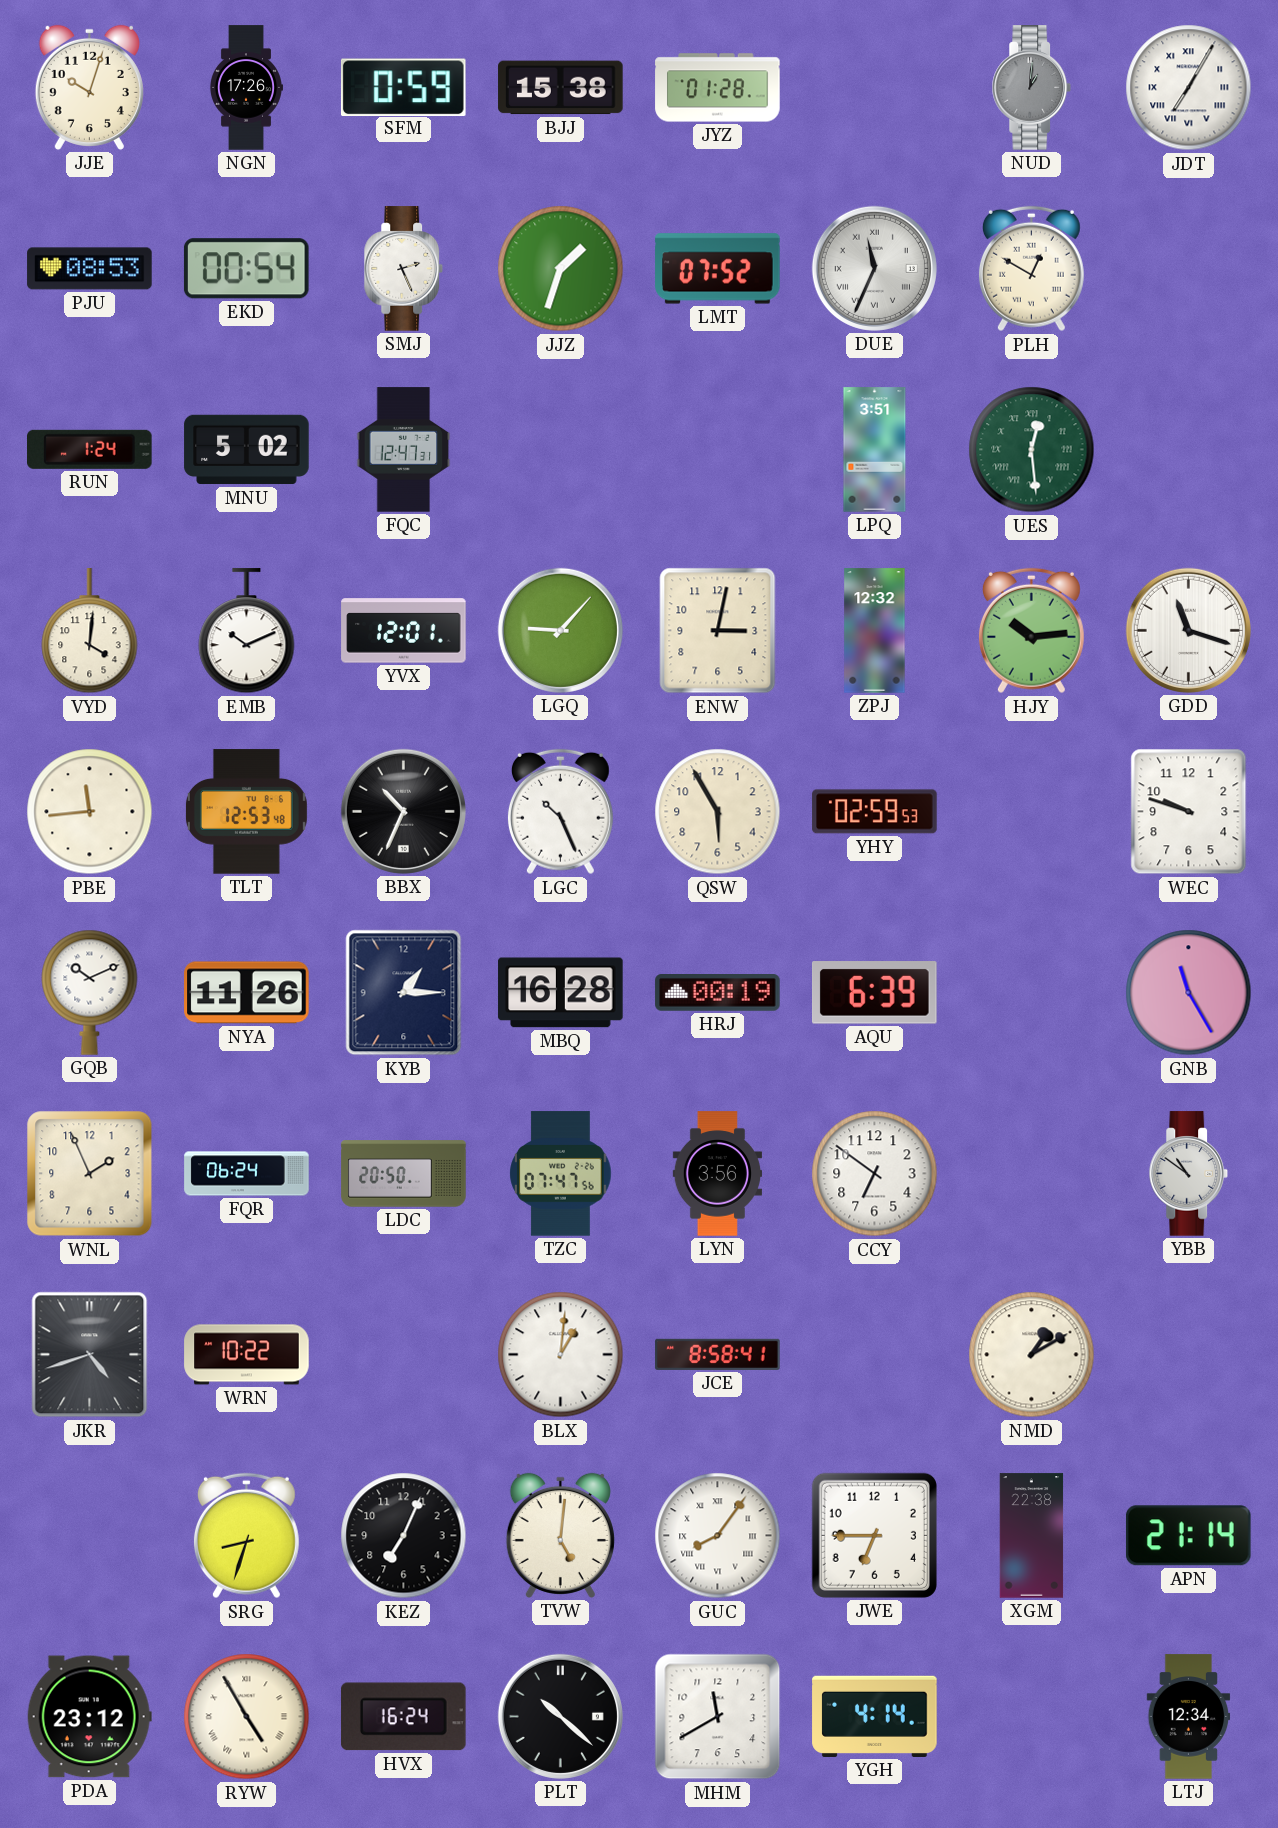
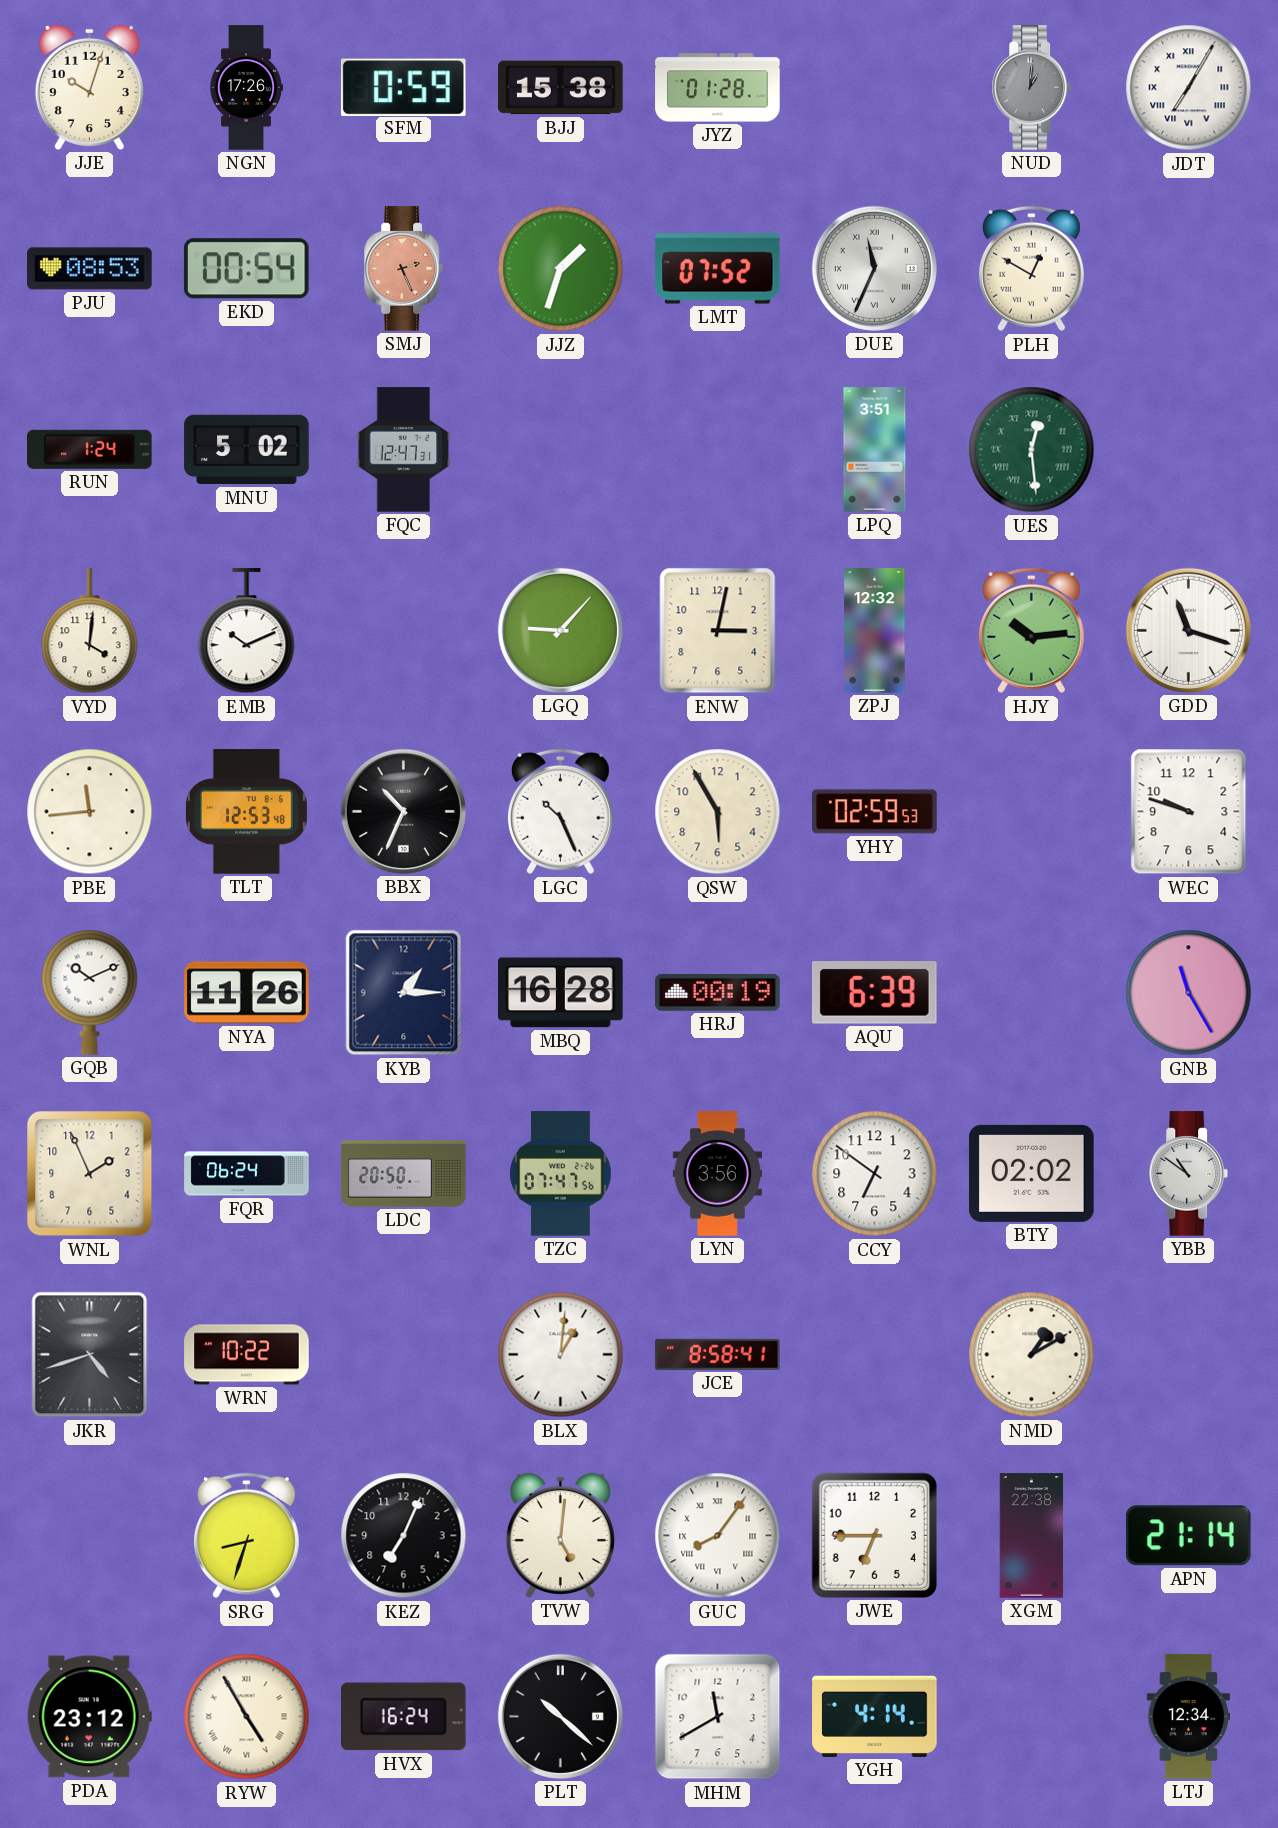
SMJ dial: white -> salmon (404, 269)
YVX: 12:01 -> none (404, 631)
BTY: none -> 02:02 (1032, 1173)
